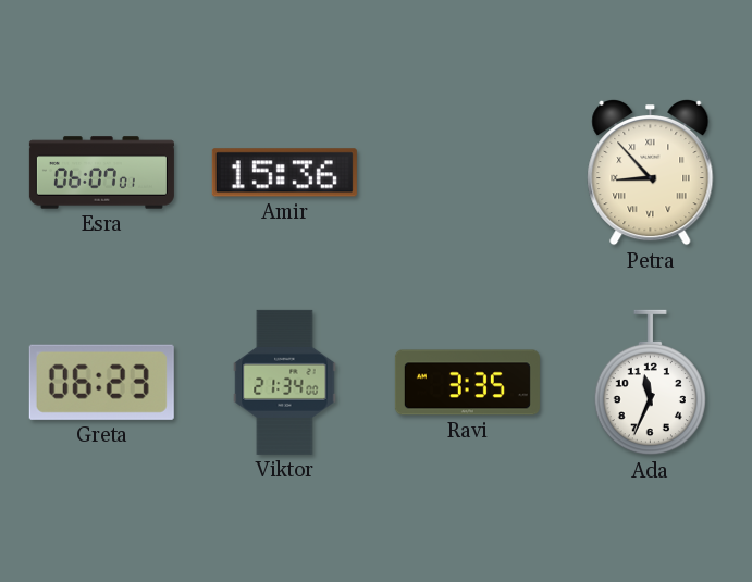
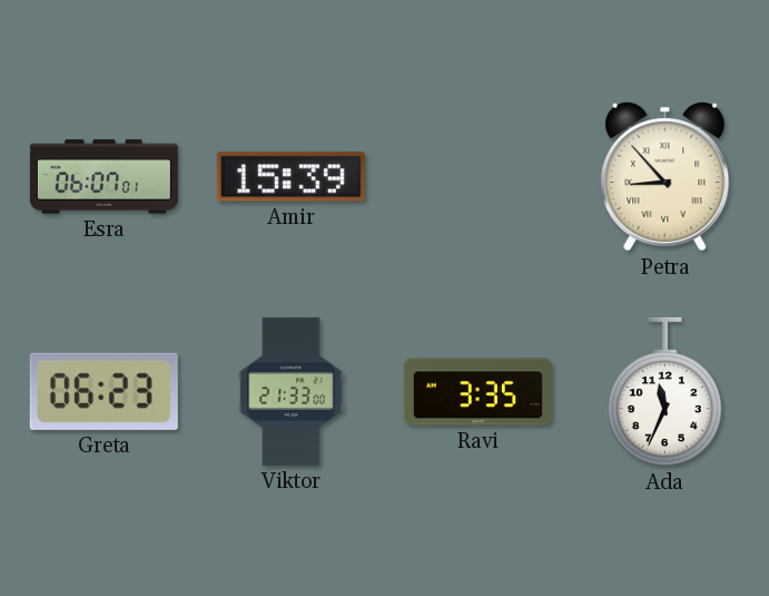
Amir: 15:36 -> 15:39 (290, 177)
Viktor: 21:34 -> 21:33 (292, 391)
